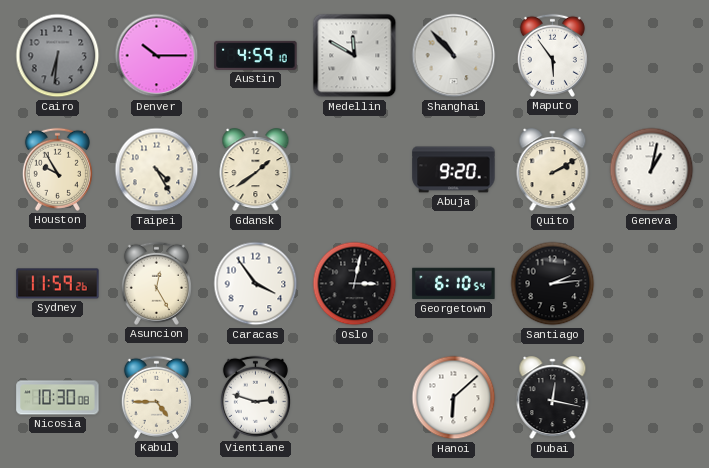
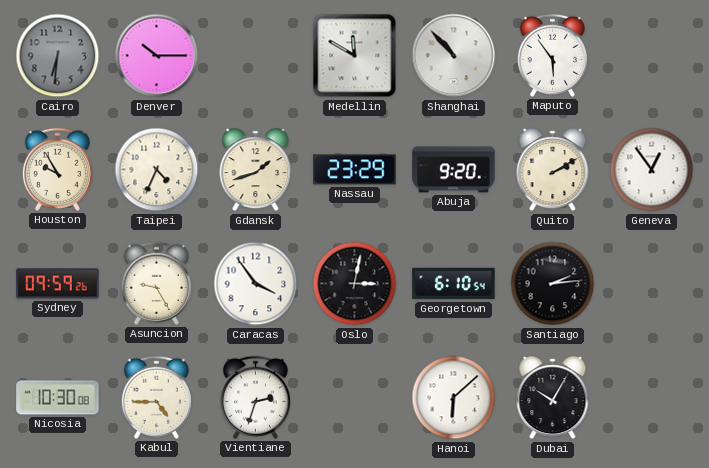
Austin: 4:59 -> none (256, 55)
Taipei: 4:25 -> 4:34 (157, 170)
Gdansk: 1:39 -> 1:42 (256, 170)
Nassau: none -> 23:29 (355, 170)
Geneva: 1:02 -> 12:54 (652, 170)
Sydney: 11:59 -> 09:59 (58, 284)
Asuncion: 12:25 -> 9:25 (156, 283)
Vientiane: 2:48 -> 2:33 (255, 397)
Dubai: 12:17 -> 10:05 (553, 398)
